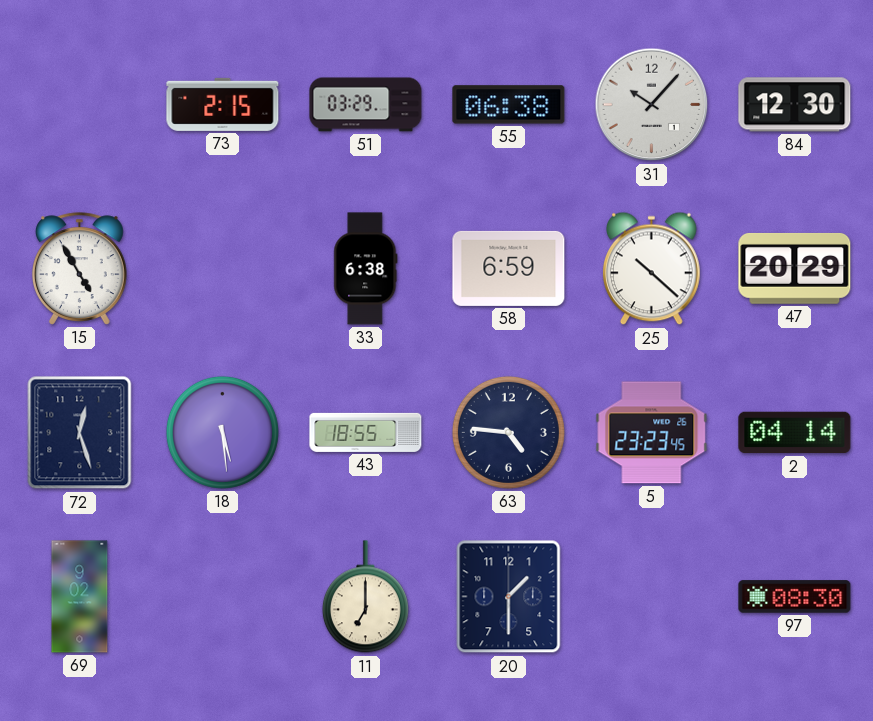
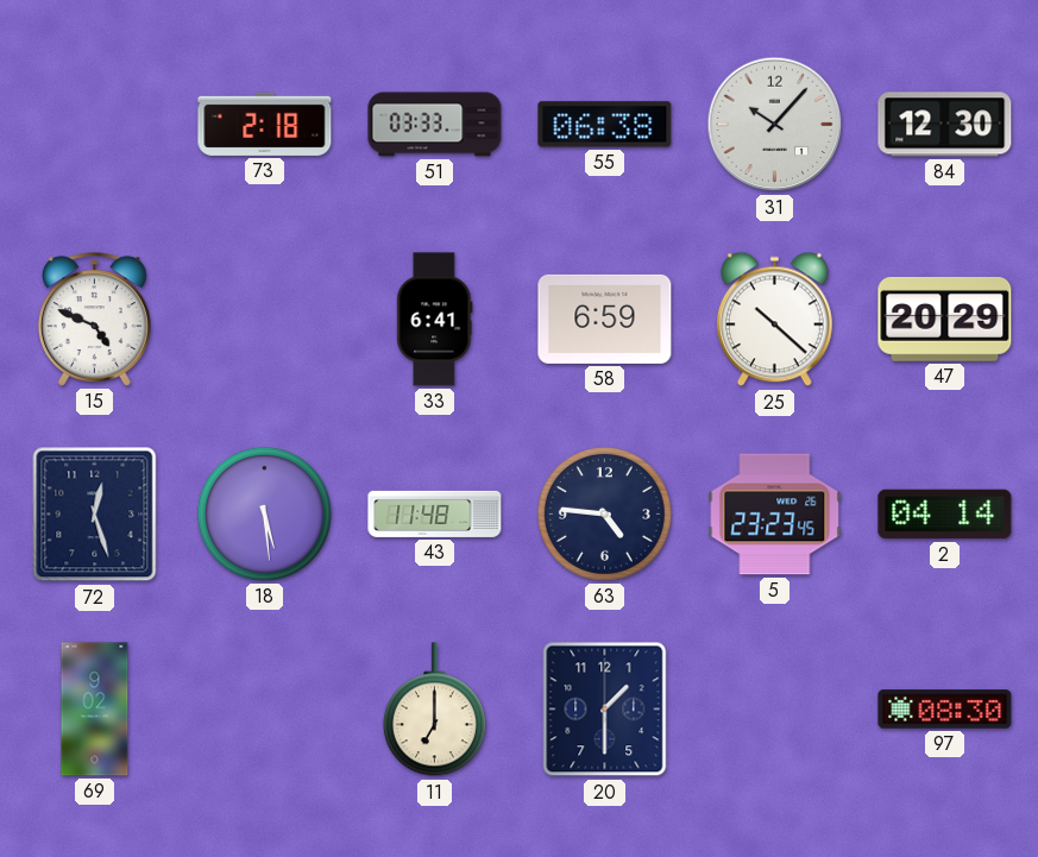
73: 2:15 -> 2:18 (265, 124)
51: 03:29 -> 03:33 (435, 125)
15: 4:55 -> 4:49 (95, 320)
33: 6:38 -> 6:41 (435, 320)
43: 18:55 -> 11:48 (435, 513)
